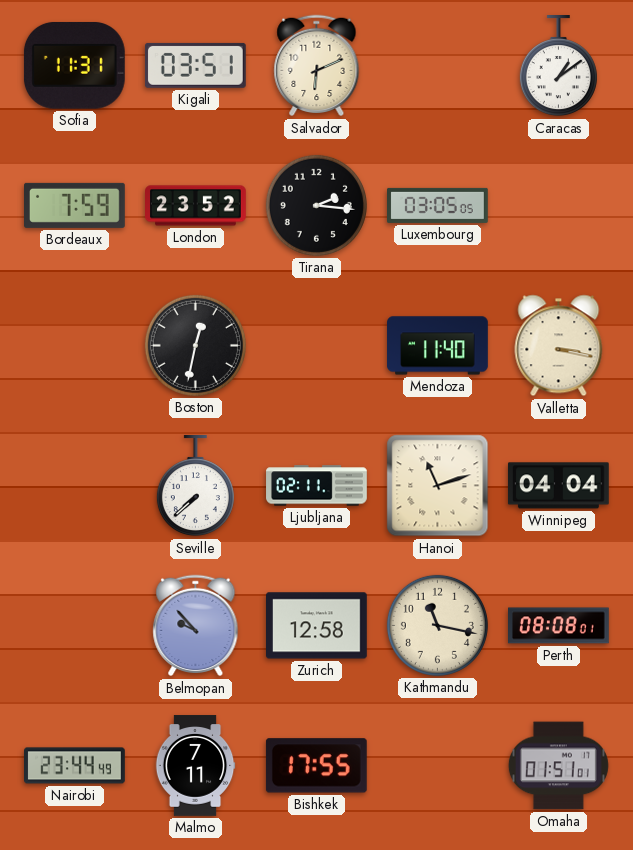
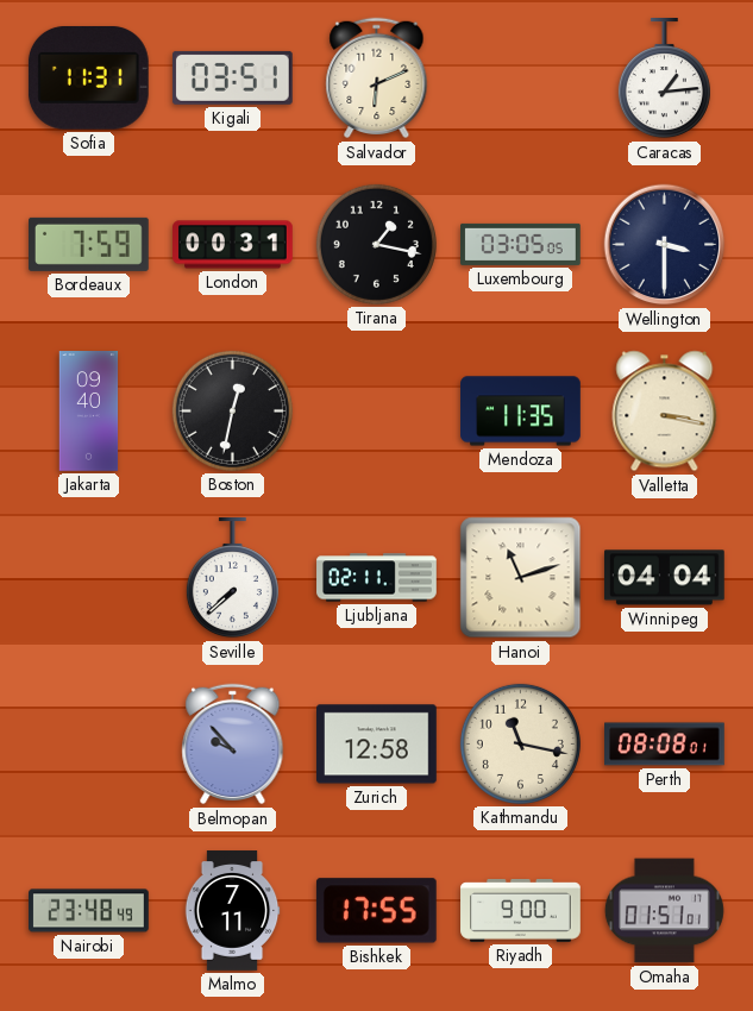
Caracas: 1:09 -> 1:14 (664, 80)
London: 23:52 -> 00:31 (233, 245)
Tirana: 2:16 -> 1:17 (376, 244)
Wellington: none -> 3:30 (665, 245)
Jakarta: none -> 09:40 (89, 412)
Mendoza: 11:40 -> 11:35 (521, 412)
Nairobi: 23:44 -> 23:48 (89, 911)
Riyadh: none -> 9:00 (521, 911)
